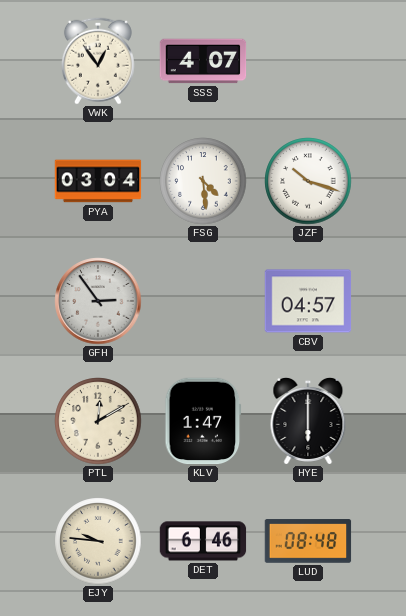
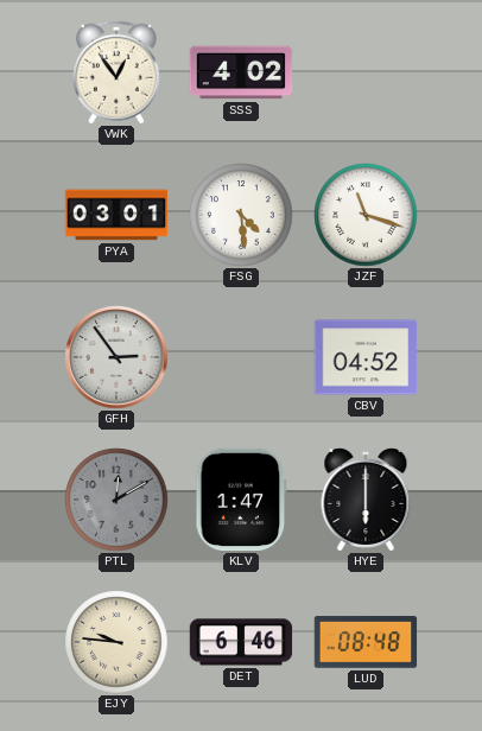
SSS: 4:07 -> 4:02 (241, 72)
PYA: 03:04 -> 03:01 (116, 215)
JZF: 10:18 -> 11:18 (366, 215)
CBV: 04:57 -> 04:52 (366, 357)
PTL dial: cream -> grey (116, 500)
